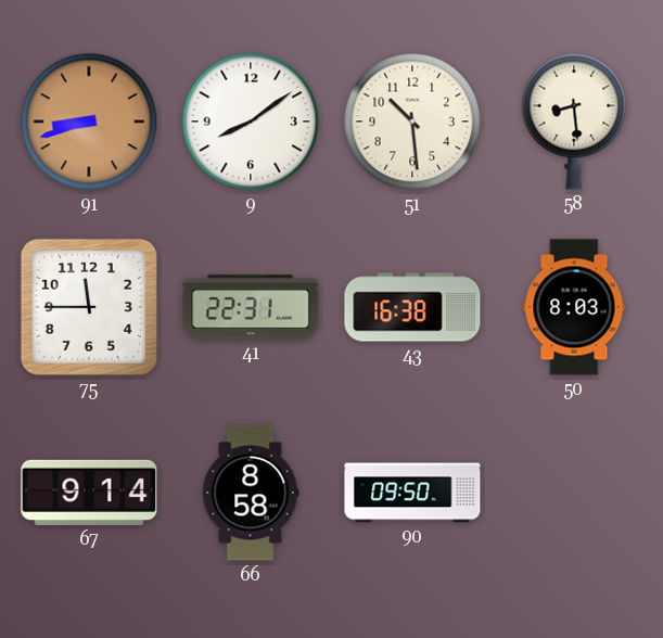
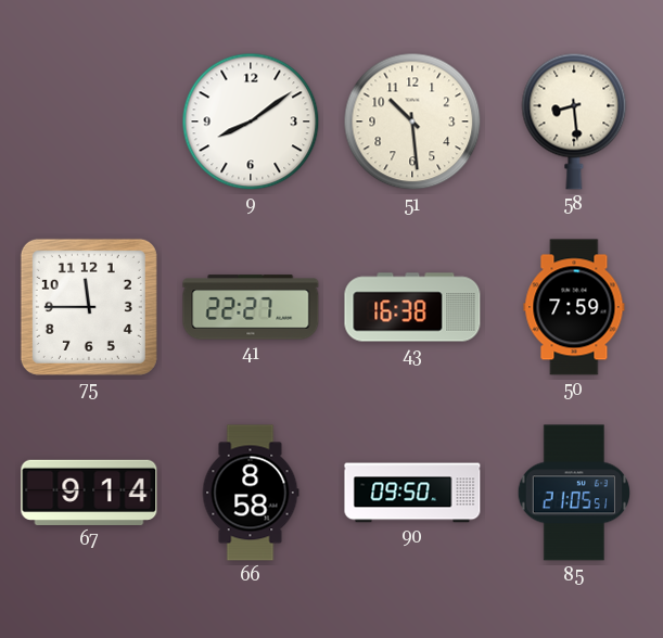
91: 8:42 -> none (89, 122)
41: 22:31 -> 22:27 (251, 307)
50: 8:03 -> 7:59 (574, 307)
85: none -> 21:05 (574, 493)
